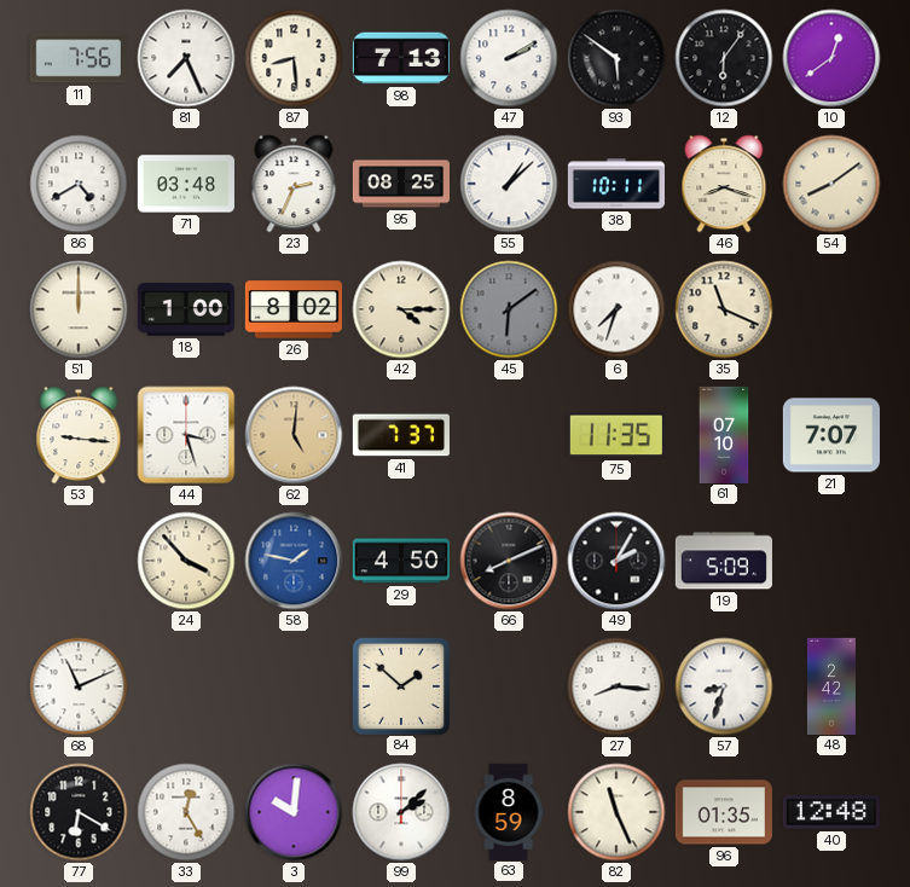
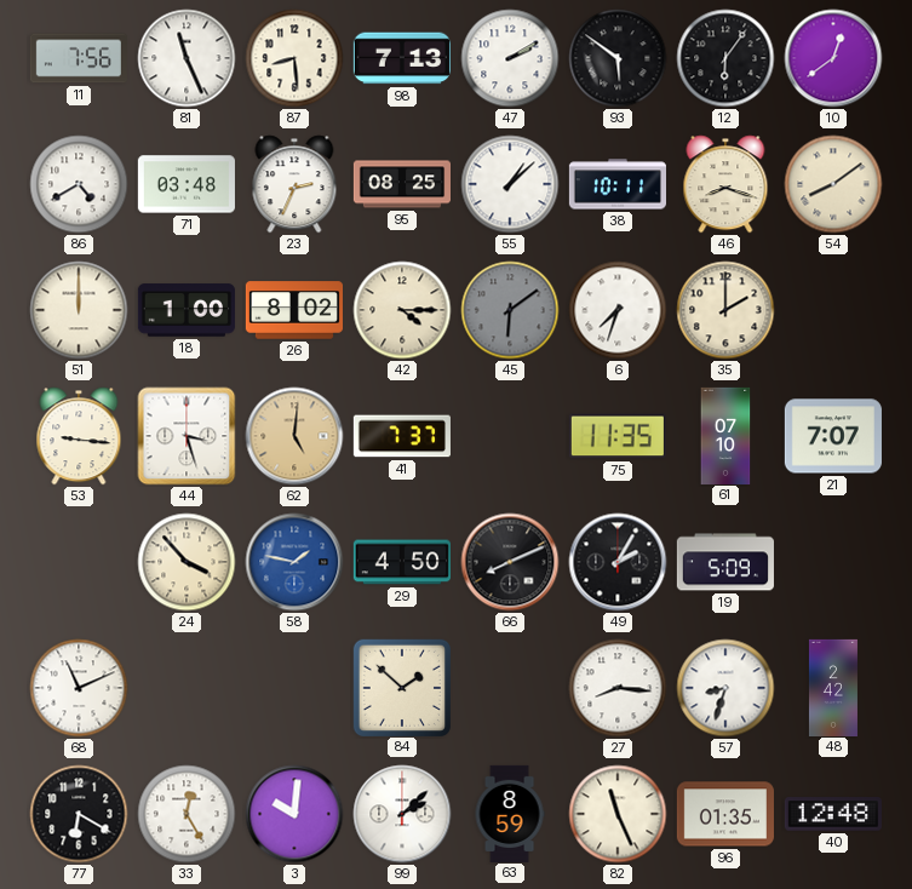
81: 7:26 -> 11:26 (187, 58)
35: 11:19 -> 2:00 (725, 310)
